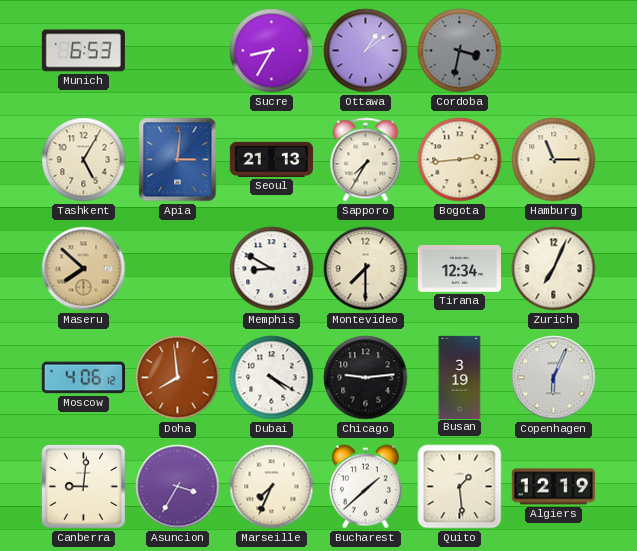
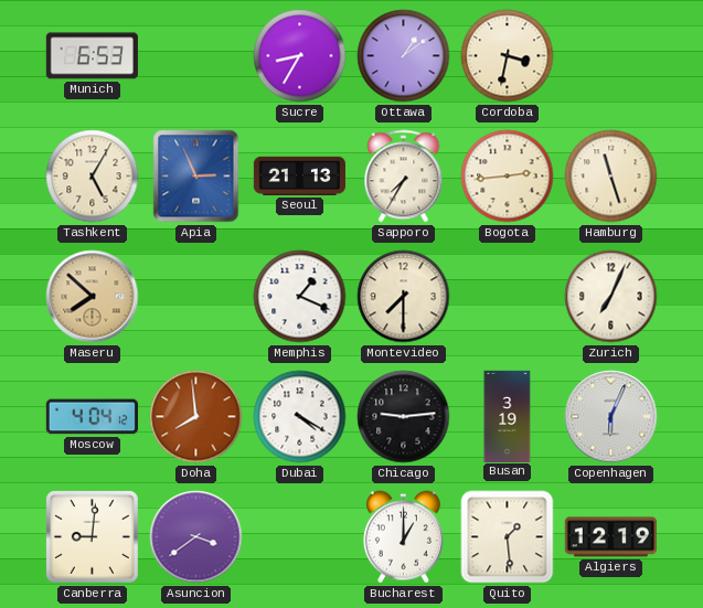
Cordoba dial: grey -> cream (508, 56)
Apia: 3:01 -> 2:56 (196, 177)
Hamburg: 11:15 -> 11:27 (611, 177)
Memphis: 8:50 -> 1:19 (300, 297)
Tirana: 12:34 -> none (459, 269)
Moscow: 4:06 -> 4:04 (92, 417)
Asuncion: 3:35 -> 3:39 (196, 537)
Marseille: 7:34 -> none (272, 487)
Bucharest: 1:38 -> 1:00 (403, 537)
